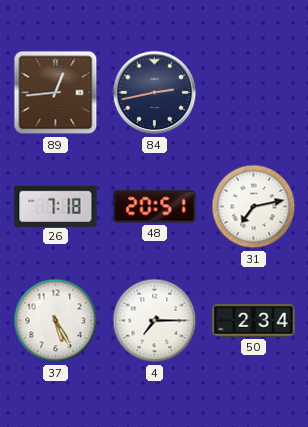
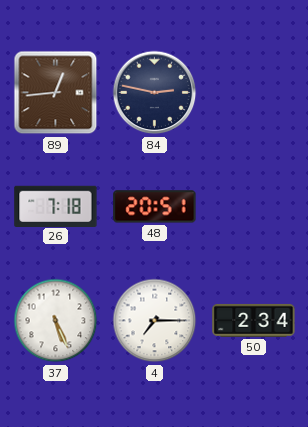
84: 2:43 -> 2:47 (155, 93)
31: 7:13 -> none (254, 207)
37: 5:25 -> 5:26 (56, 321)
